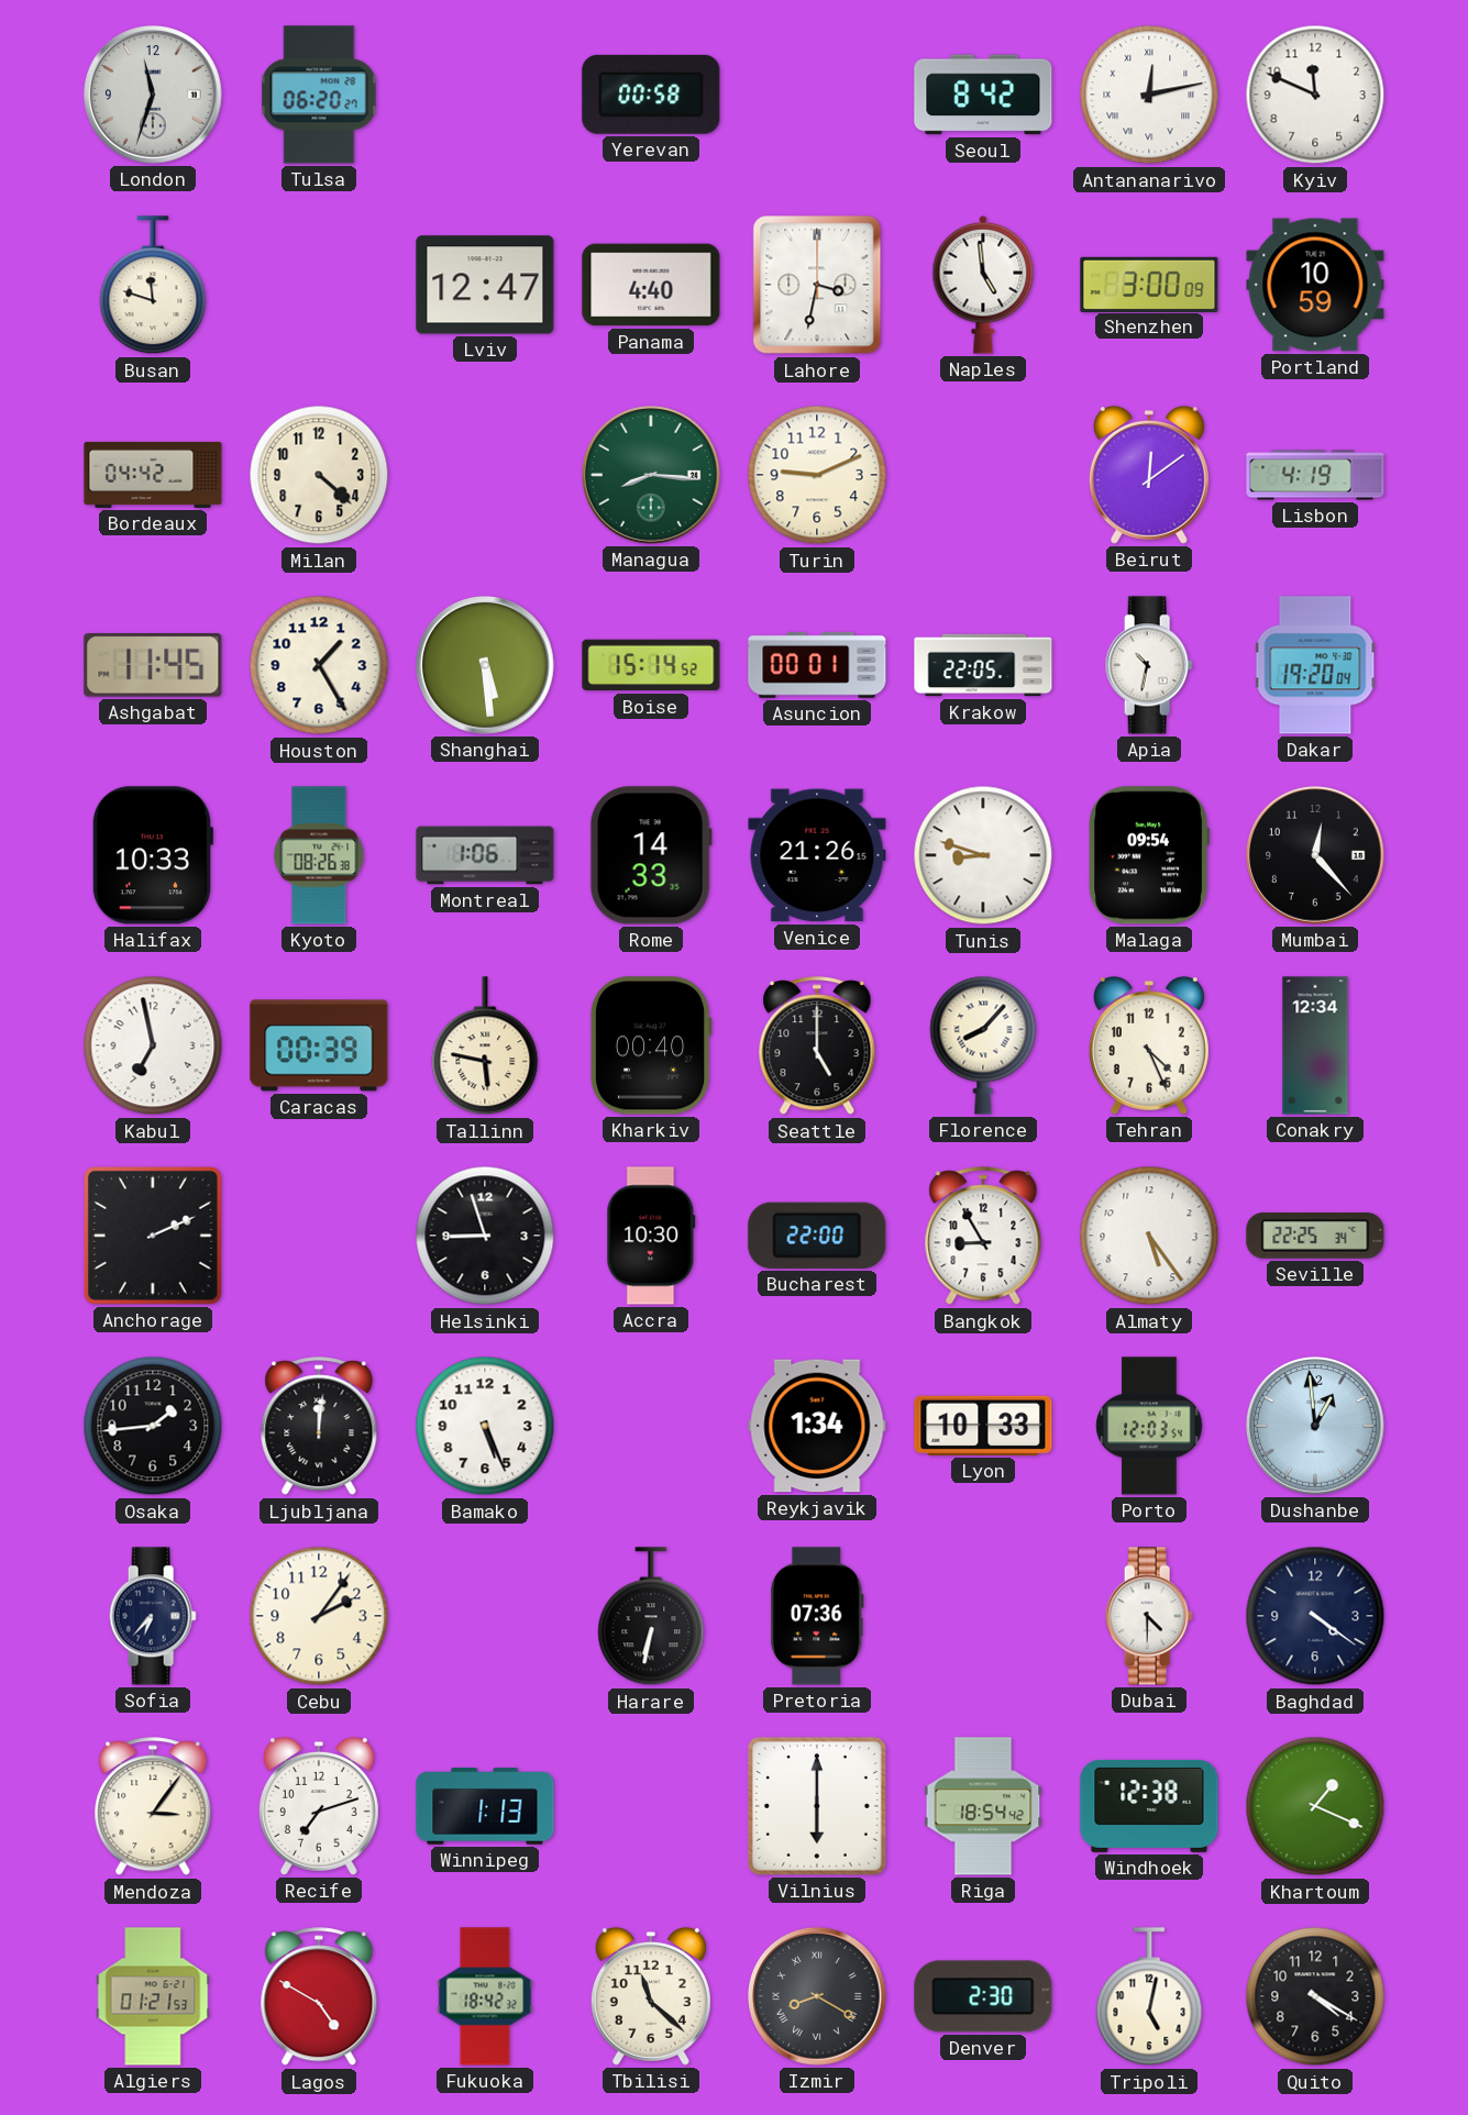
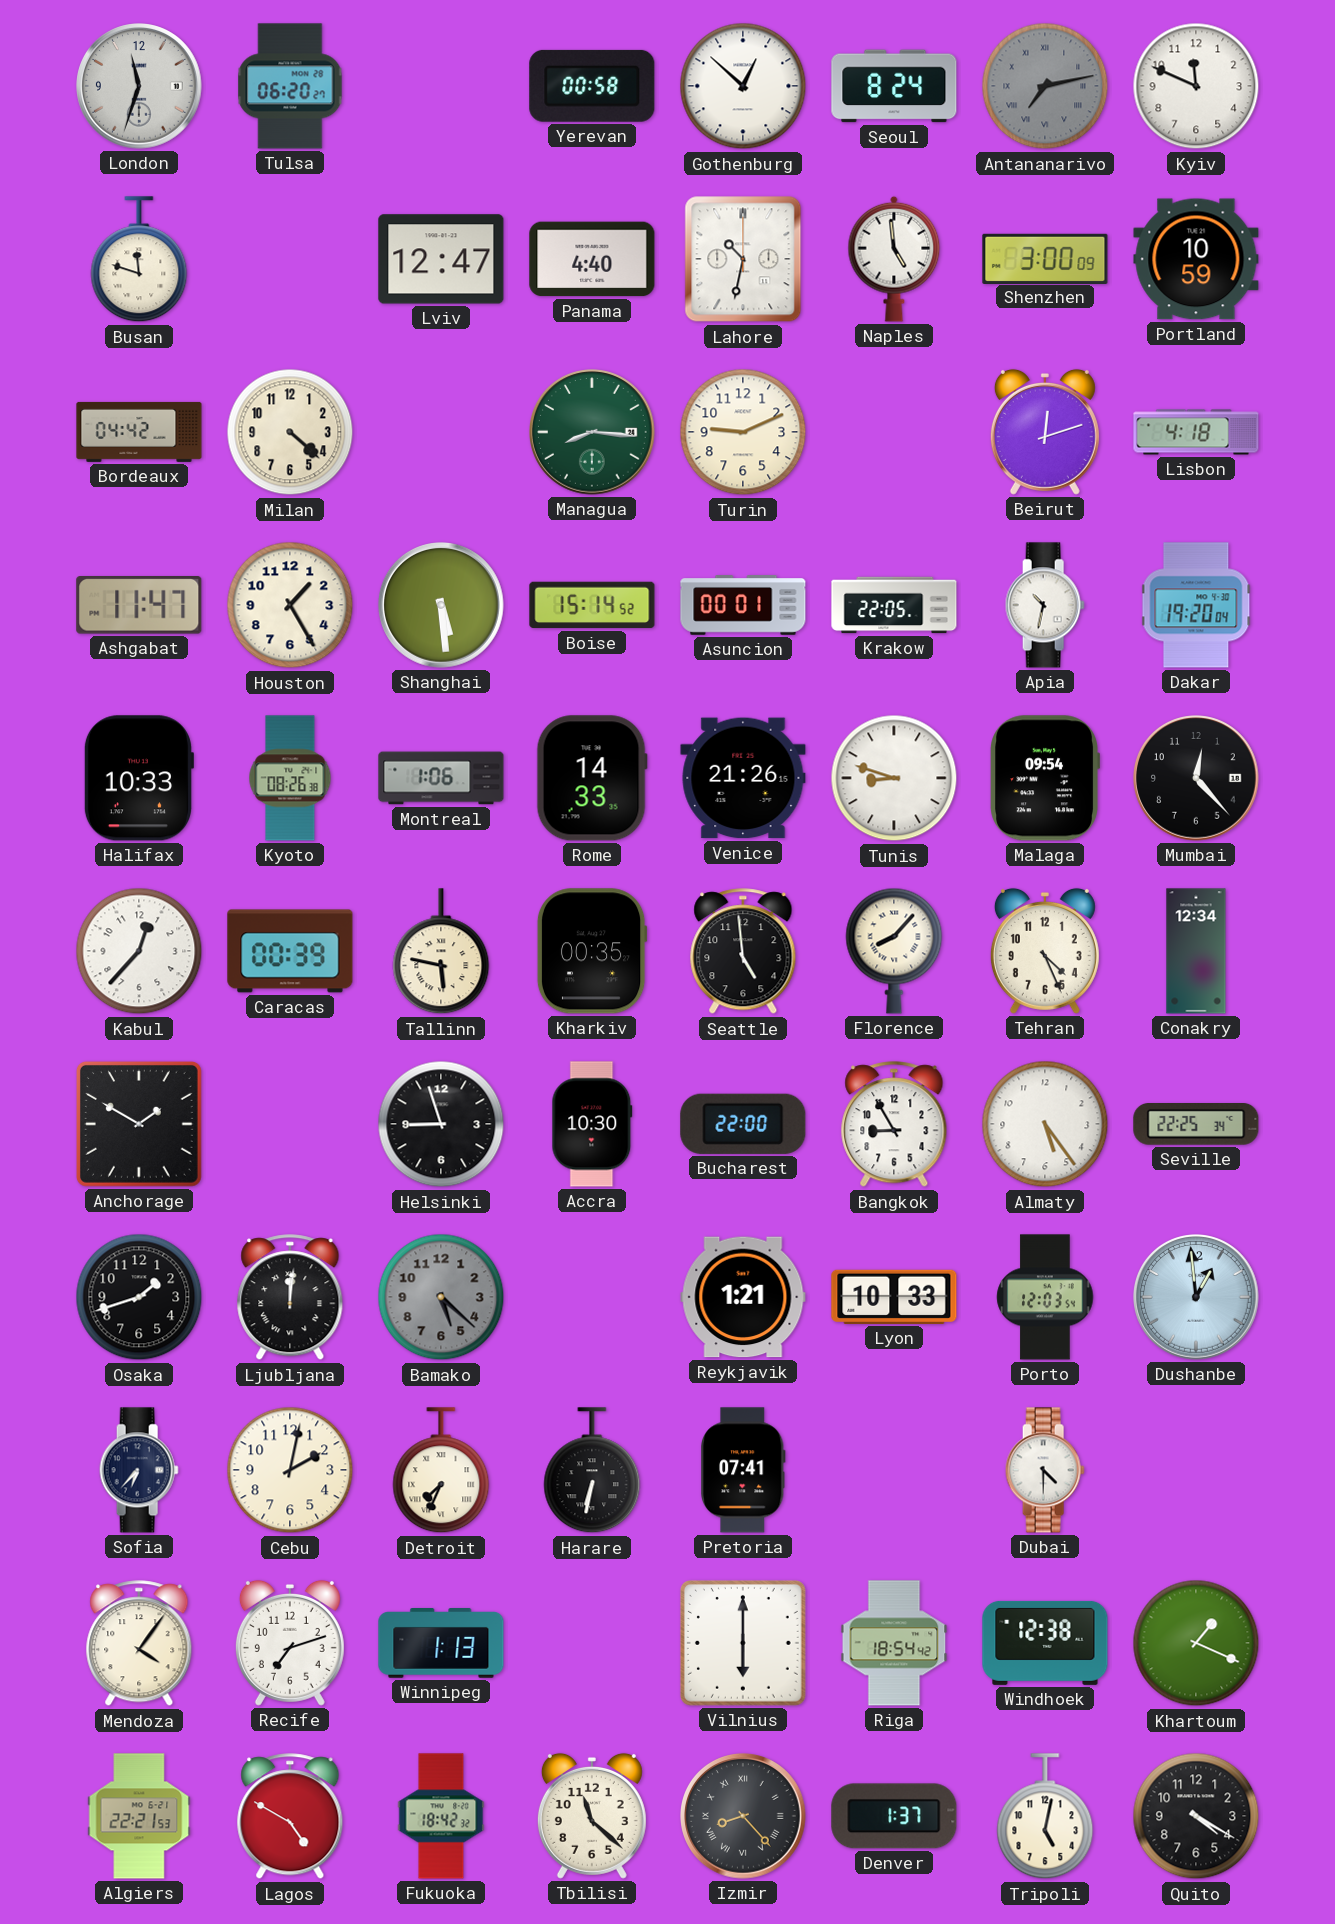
Gothenburg: none -> 12:52 (743, 86)
Seoul: 8:42 -> 8:24 (894, 86)
Antananarivo: 12:13 -> 7:13 (1045, 86)
Antananarivo dial: white -> grey (1045, 86)
Lahore: 3:32 -> 10:32 (743, 259)
Beirut: 12:09 -> 12:12 (1045, 432)
Lisbon: 4:19 -> 4:18 (1196, 432)
Ashgabat: 11:45 -> 11:47 (139, 606)
Kabul: 6:58 -> 12:37 (139, 951)
Kharkiv: 00:40 -> 00:35 (592, 951)
Seattle: 5:00 -> 4:59 (743, 952)
Anchorage: 2:11 -> 1:50 (139, 1124)
Osaka: 1:44 -> 1:42 (139, 1297)
Bamako: 5:26 -> 5:22 (441, 1297)
Bamako dial: white -> grey (441, 1297)
Reykjavik: 1:34 -> 1:21 (743, 1297)
Cebu: 2:06 -> 2:02 (290, 1470)
Detroit: none -> 7:34 (441, 1471)
Pretoria: 07:36 -> 07:41 (743, 1470)
Baghdad: 4:21 -> none (1315, 1616)
Mendoza: 3:06 -> 4:06 (139, 1644)
Algiers: 01:21 -> 22:21 (139, 1816)
Izmir: 8:20 -> 8:23 (744, 1817)
Denver: 2:30 -> 1:37 (894, 1816)
